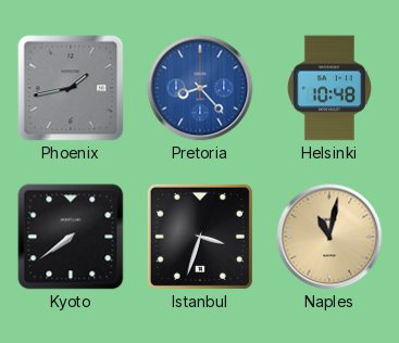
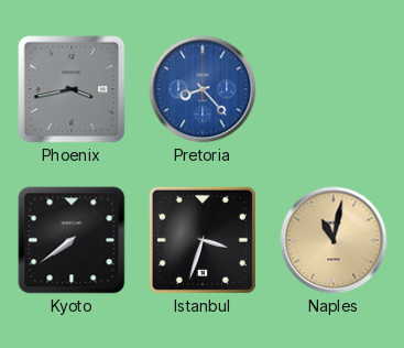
Phoenix: 1:43 -> 3:43 (72, 89)
Helsinki: 10:48 -> none (329, 88)
